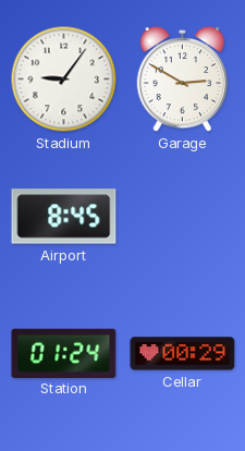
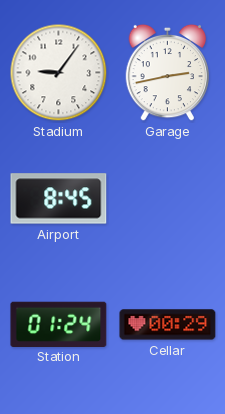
Garage: 2:50 -> 2:43 (168, 73)
